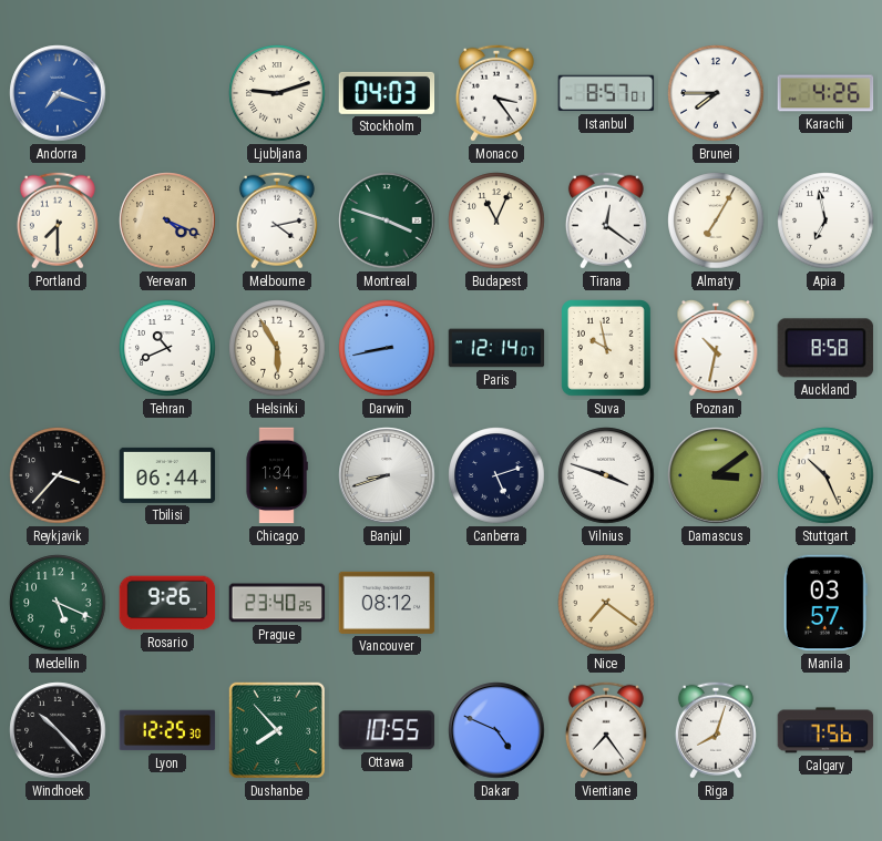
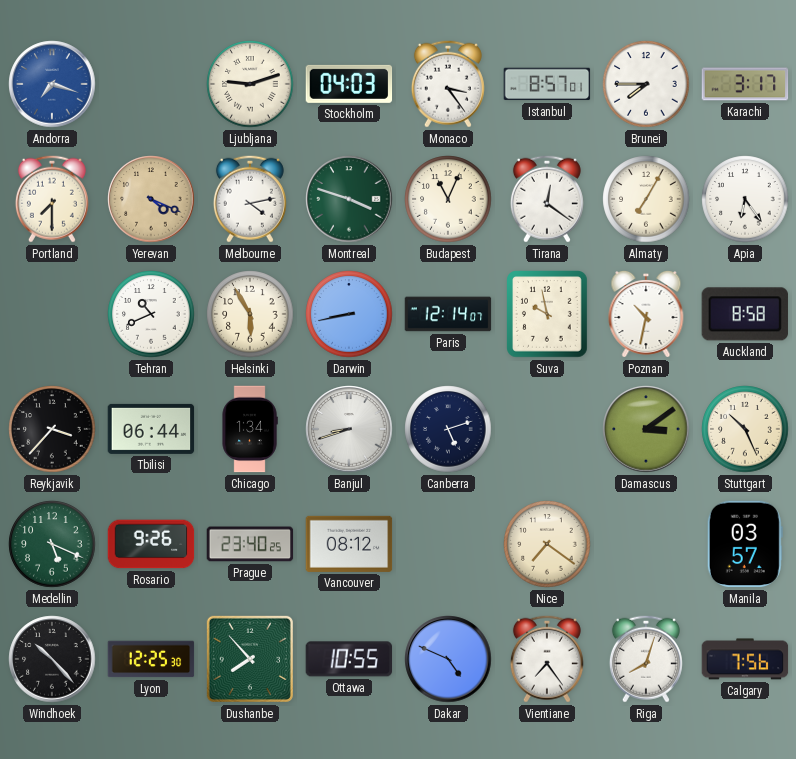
Karachi: 4:26 -> 3:17 (745, 84)
Apia: 6:58 -> 6:24 (745, 199)
Vilnius: 3:48 -> none (606, 475)
